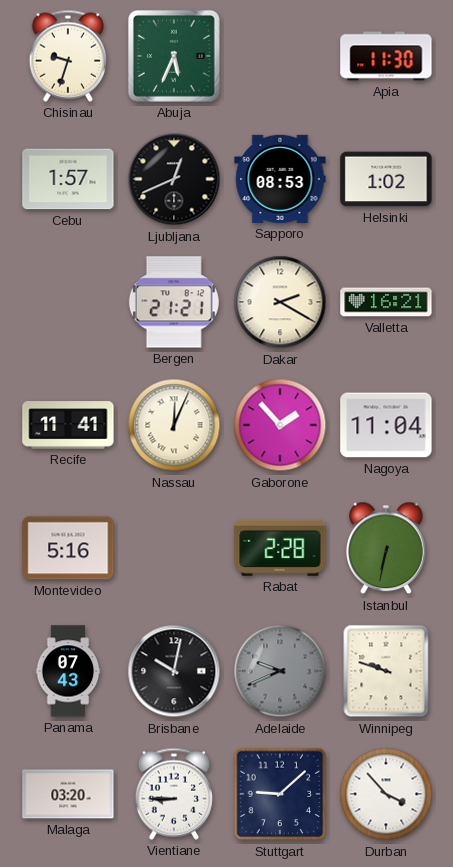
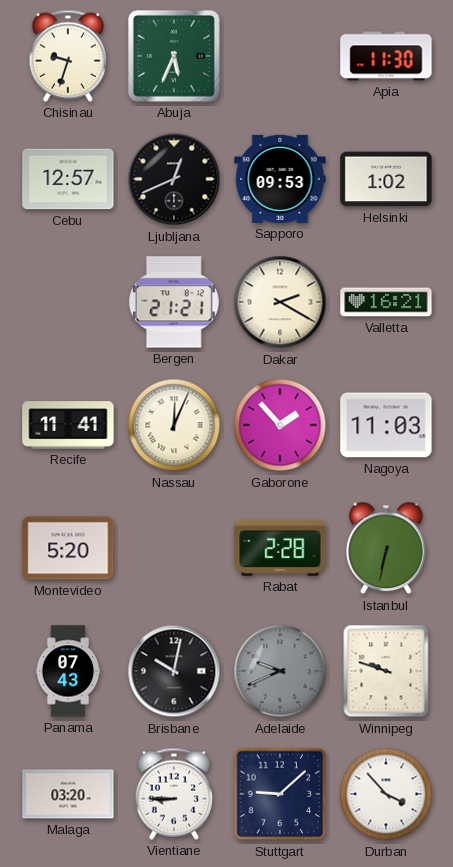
Cebu: 1:57 -> 12:57 (68, 179)
Sapporo: 08:53 -> 09:53 (280, 179)
Nagoya: 11:04 -> 11:03 (386, 425)
Montevideo: 5:16 -> 5:20 (68, 548)
